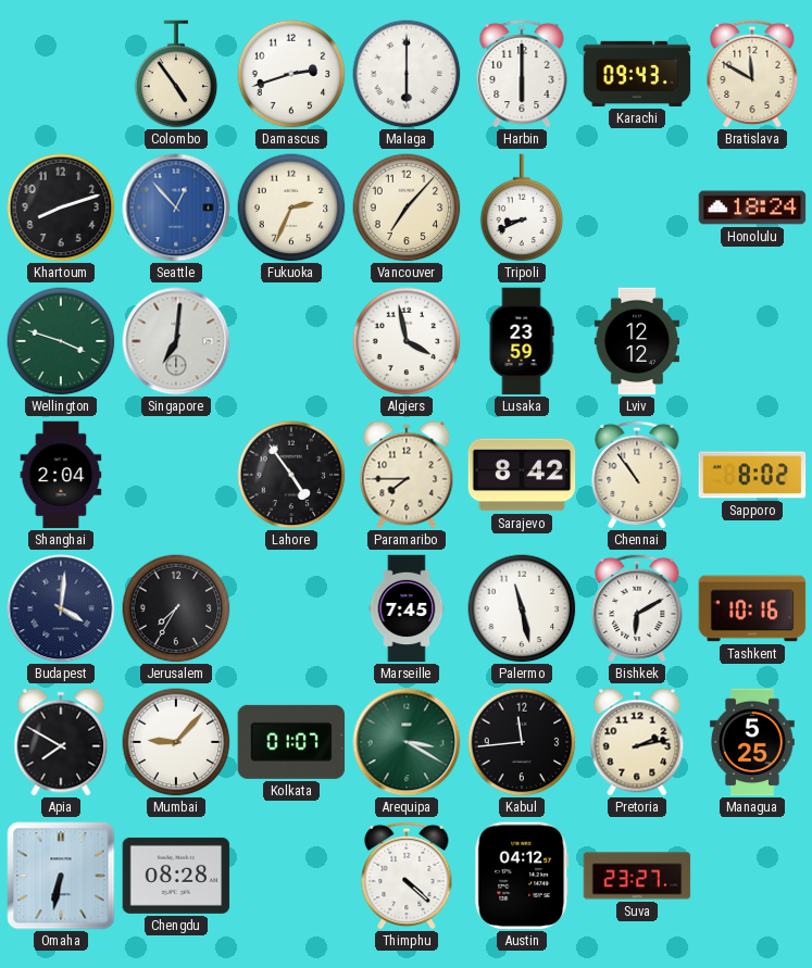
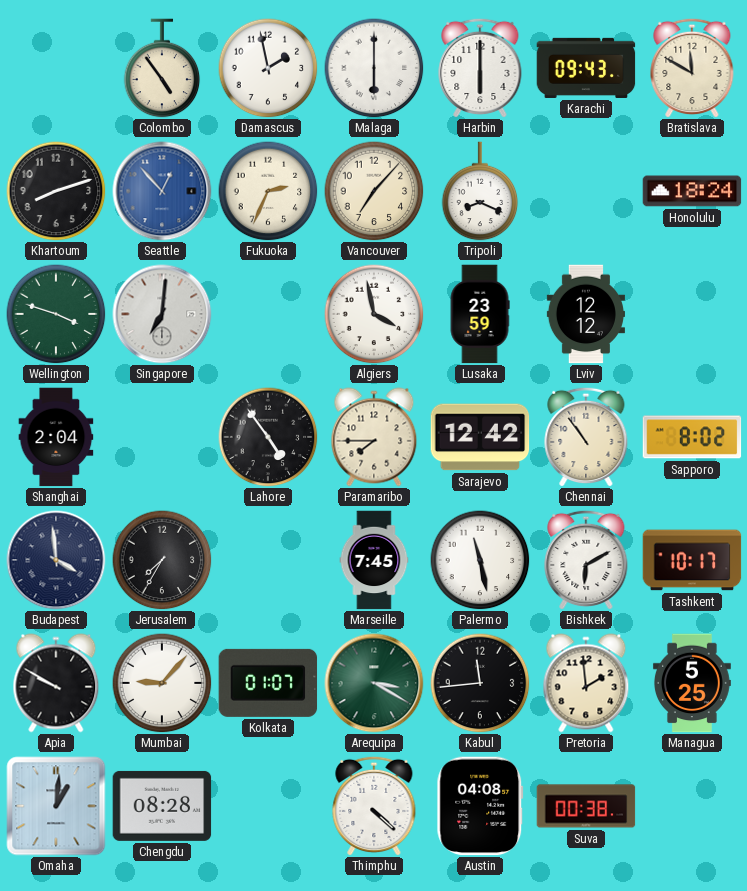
Damascus: 2:42 -> 1:58 (268, 68)
Tripoli: 8:41 -> 8:19 (480, 191)
Sarajevo: 8:42 -> 12:42 (480, 437)
Budapest: 4:01 -> 3:59 (56, 560)
Tashkent: 10:16 -> 10:17 (692, 560)
Apia: 7:50 -> 9:50 (56, 683)
Pretoria: 2:13 -> 1:59 (586, 683)
Omaha: 6:32 -> 1:01 (56, 806)
Austin: 04:12 -> 04:08 (480, 806)
Suva: 23:27 -> 00:38 (586, 806)
